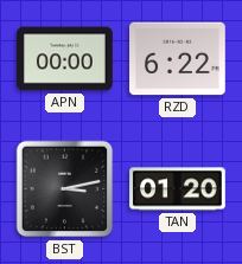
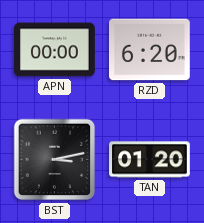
RZD: 6:22 -> 6:20 (150, 50)
